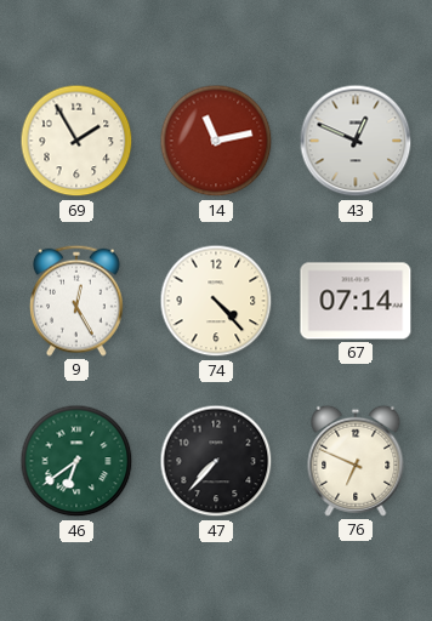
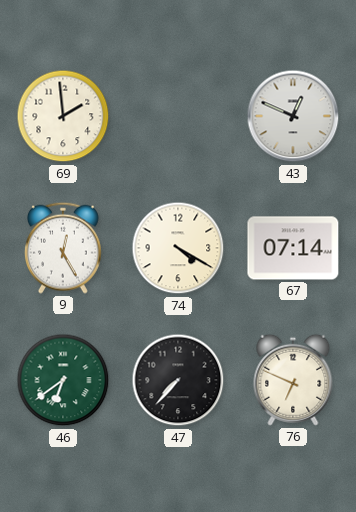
69: 1:55 -> 1:59 (63, 116)
14: 11:13 -> none (216, 141)
74: 4:23 -> 4:20 (178, 248)
